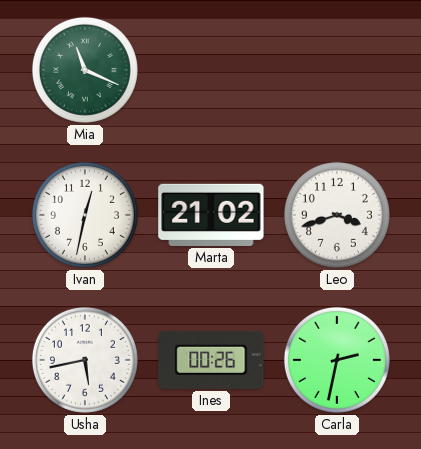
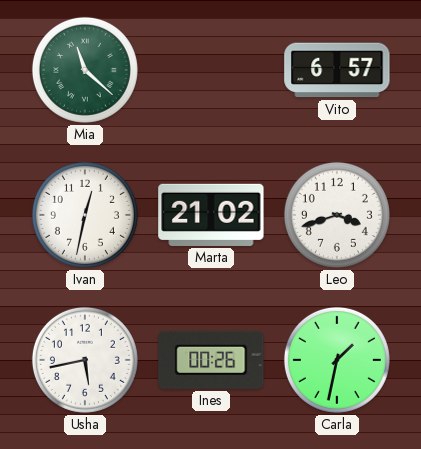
Mia: 11:19 -> 11:22 (85, 70)
Vito: none -> 6:57 (337, 70)
Carla: 2:32 -> 1:32 (337, 360)
